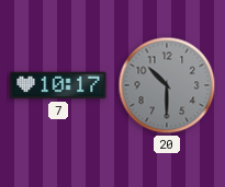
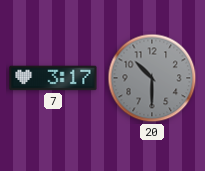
7: 10:17 -> 3:17 (53, 78)
